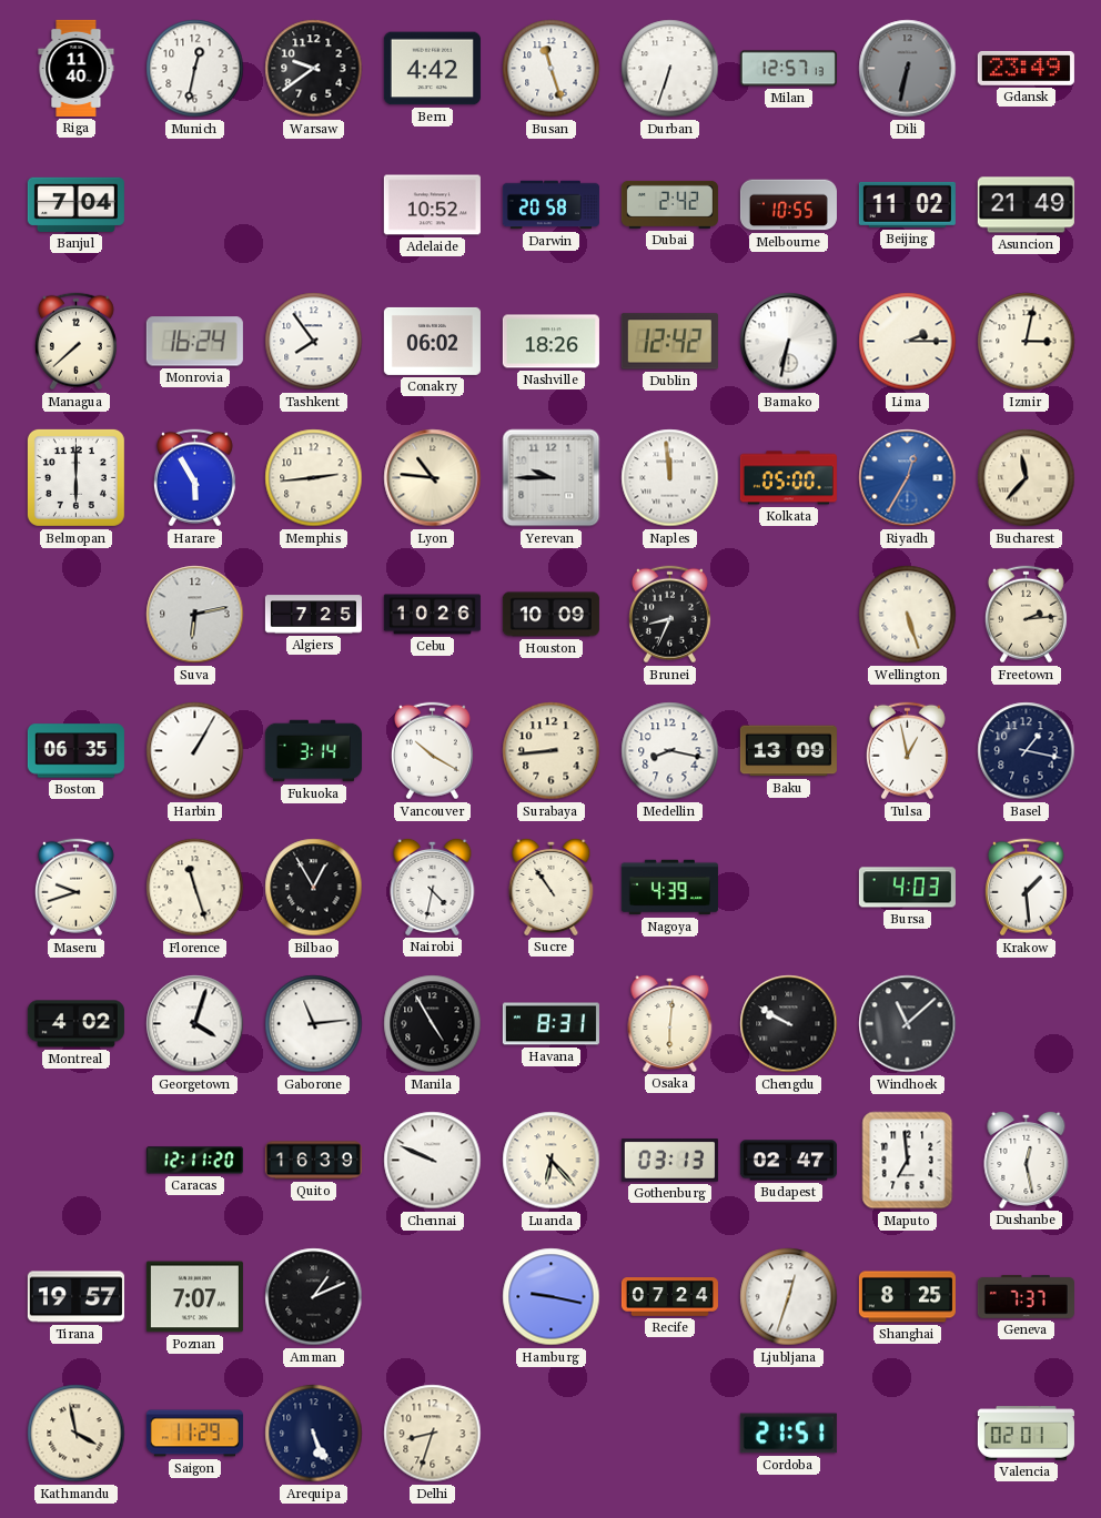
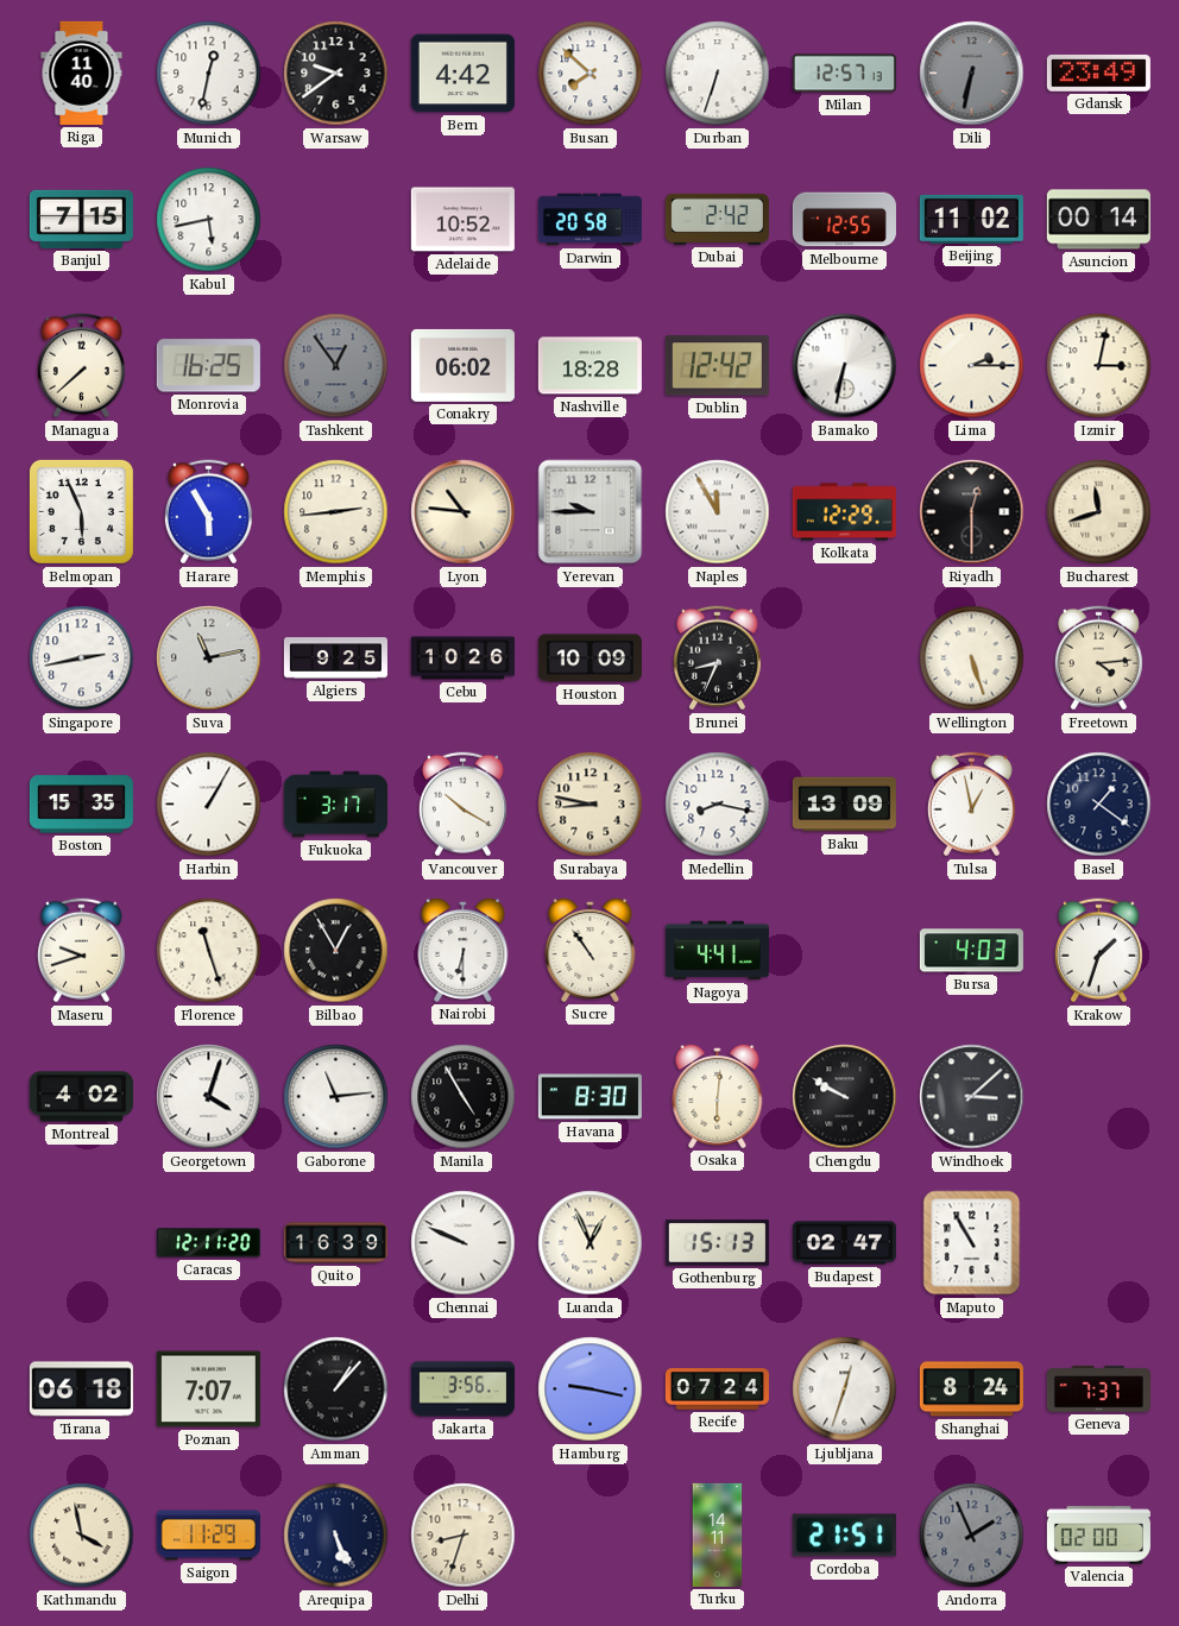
Busan: 11:27 -> 7:52 (591, 74)
Banjul: 7:04 -> 7:15 (81, 219)
Kabul: none -> 5:43 (209, 220)
Melbourne: 10:55 -> 12:55 (844, 220)
Asuncion: 21:49 -> 00:14 (1098, 220)
Monrovia: 16:24 -> 16:25 (208, 366)
Tashkent: 7:54 -> 12:54 (336, 366)
Tashkent dial: white -> grey (336, 366)
Nashville: 18:26 -> 18:28 (589, 366)
Belmopan: 6:00 -> 5:56 (81, 511)
Naples: 11:59 -> 11:55 (718, 512)
Kolkata: 05:00 -> 12:29 (844, 512)
Riyadh: 12:35 -> 12:30 (972, 512)
Riyadh dial: blue -> black (972, 512)
Bucharest: 11:37 -> 11:42 (1099, 512)
Singapore: none -> 2:43 (82, 658)
Suva: 6:13 -> 11:13 (209, 658)
Algiers: 7:25 -> 9:25 (335, 658)
Freetown: 2:14 -> 4:14 (1098, 658)
Boston: 06:35 -> 15:35 (81, 805)
Fukuoka: 3:14 -> 3:17 (335, 805)
Surabaya: 8:44 -> 8:47 (591, 805)
Basel: 1:17 -> 1:21 (1099, 805)
Nairobi: 4:32 -> 6:30 (464, 950)
Nagoya: 4:39 -> 4:41 (717, 951)
Krakow: 1:29 -> 1:33 (1098, 951)
Havana: 8:31 -> 8:30 (589, 1097)
Windhoek: 11:08 -> 3:08 (972, 1097)
Luanda: 6:23 -> 12:56 (591, 1243)
Gothenburg: 03:13 -> 15:13 (717, 1243)
Maputo: 6:59 -> 10:55 (972, 1243)
Dushanbe: 12:28 -> none (1027, 1160)
Tirana: 19:57 -> 06:18 (81, 1389)
Amman: 1:11 -> 1:07 (336, 1389)
Jakarta: none -> 3:56 (462, 1389)
Shanghai: 8:25 -> 8:24 (971, 1389)
Turku: none -> 14:11 (718, 1534)
Andorra: none -> 1:56 (972, 1536)
Valencia: 02:01 -> 02:00 (1098, 1536)
